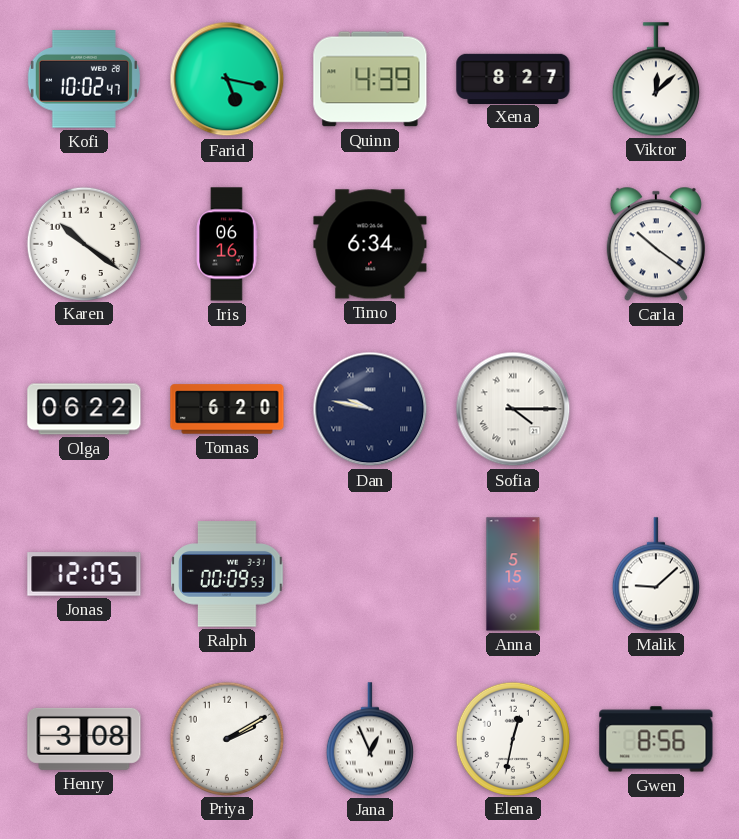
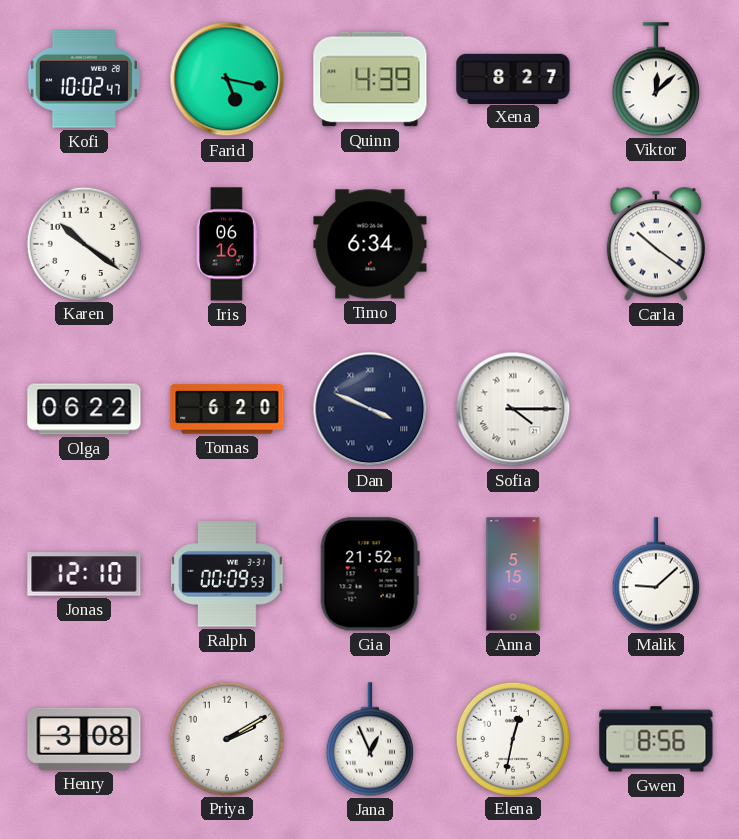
Dan: 9:47 -> 3:49 (370, 409)
Jonas: 12:05 -> 12:10 (84, 574)
Gia: none -> 21:52 (370, 574)
